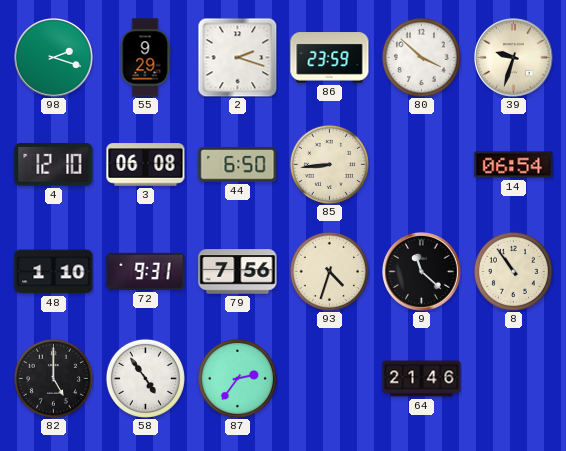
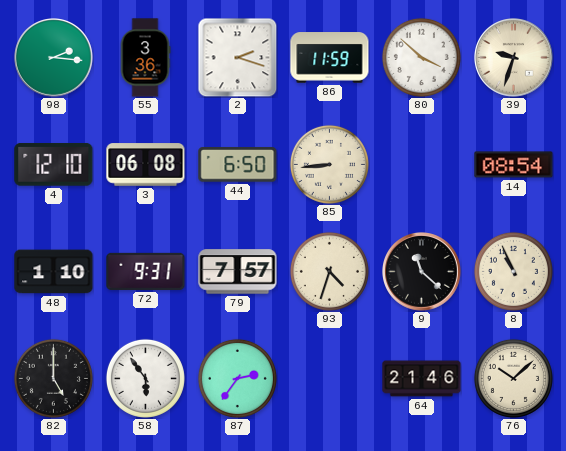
98: 2:18 -> 2:16 (54, 58)
55: 9:29 -> 3:36 (145, 58)
86: 23:59 -> 11:59 (330, 58)
14: 06:54 -> 08:54 (514, 165)
79: 7:56 -> 7:57 (238, 272)
8: 10:54 -> 10:56 (513, 271)
58: 4:54 -> 5:54 (145, 378)
76: none -> 10:08 (513, 378)
